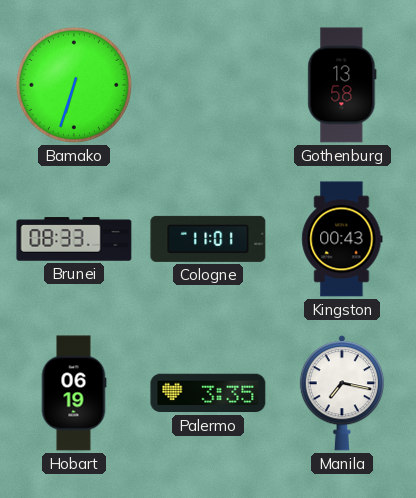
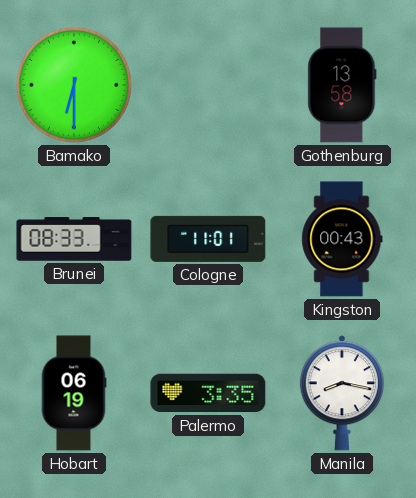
Bamako: 6:33 -> 6:30 (74, 85)
Manila: 7:17 -> 8:17 (342, 393)
